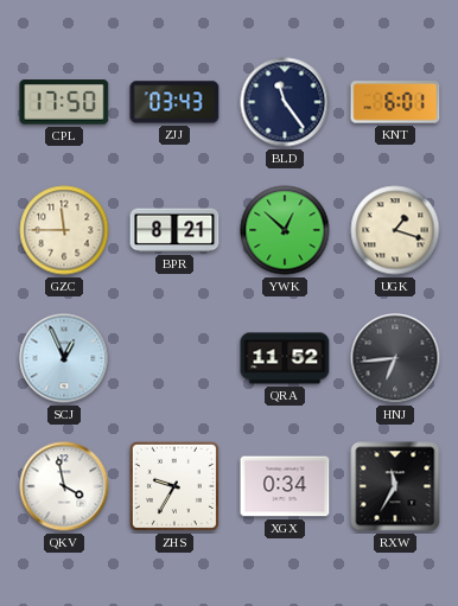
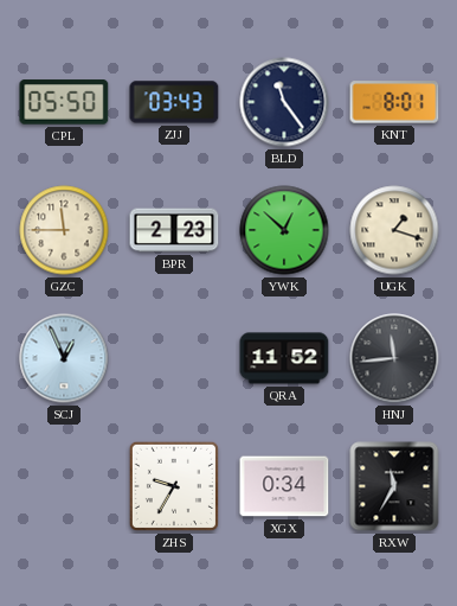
CPL: 17:50 -> 05:50 (64, 102)
KNT: 6:01 -> 8:01 (394, 102)
BPR: 8:21 -> 2:23 (174, 230)
HNJ: 6:44 -> 11:44 (394, 358)
QKV: 3:58 -> none (64, 486)
